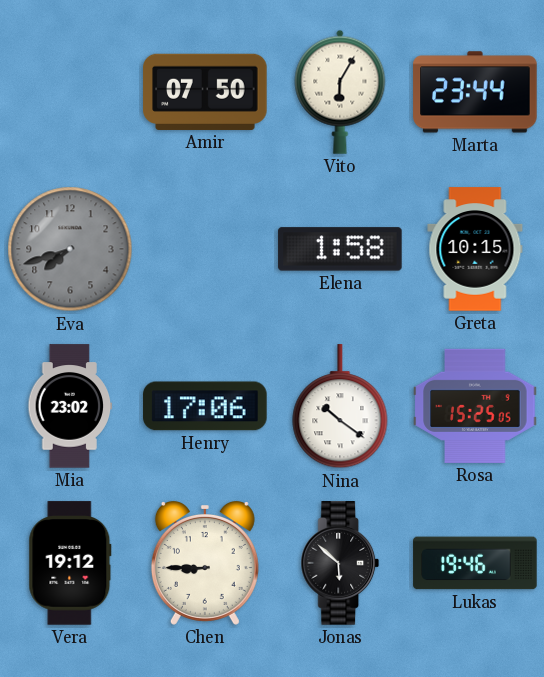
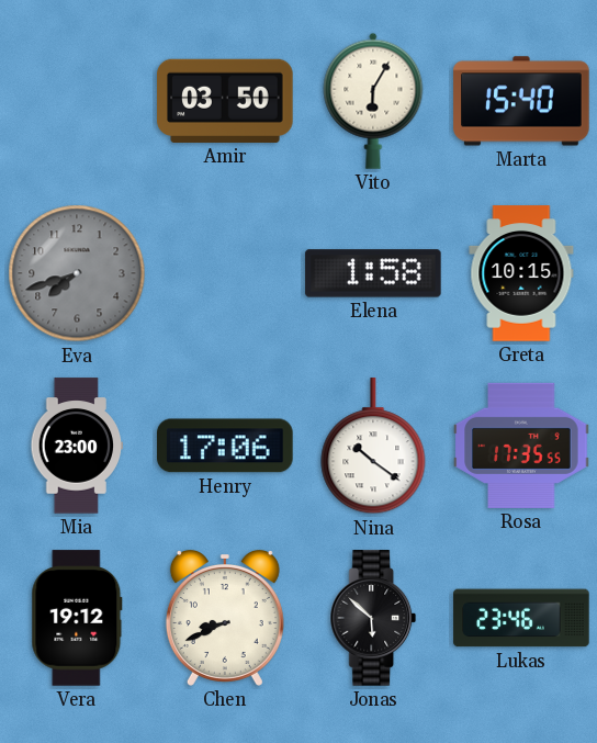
Amir: 07:50 -> 03:50 (225, 101)
Marta: 23:44 -> 15:40 (521, 101)
Mia: 23:02 -> 23:00 (77, 446)
Rosa: 15:25 -> 17:35 (521, 446)
Chen: 8:45 -> 8:41 (225, 619)
Lukas: 19:46 -> 23:46 (521, 618)
